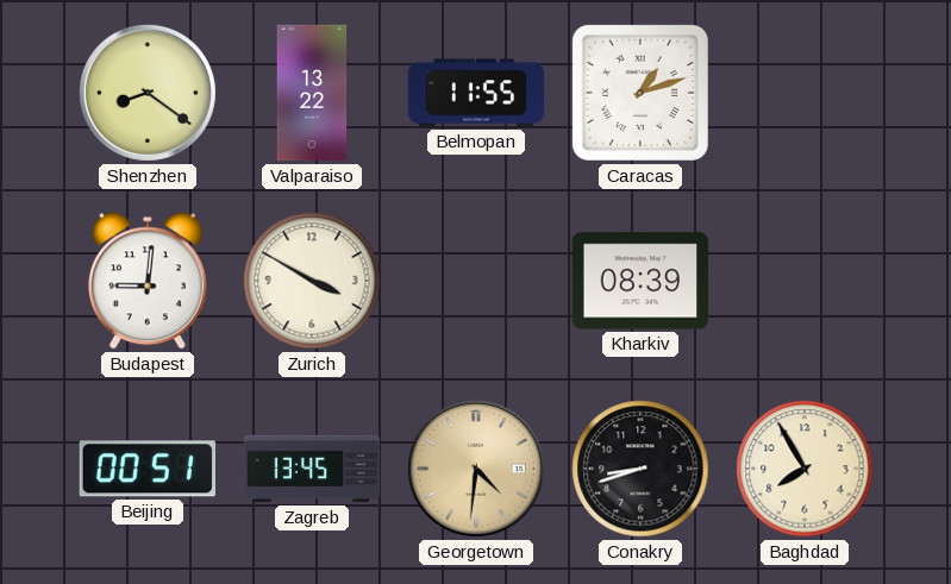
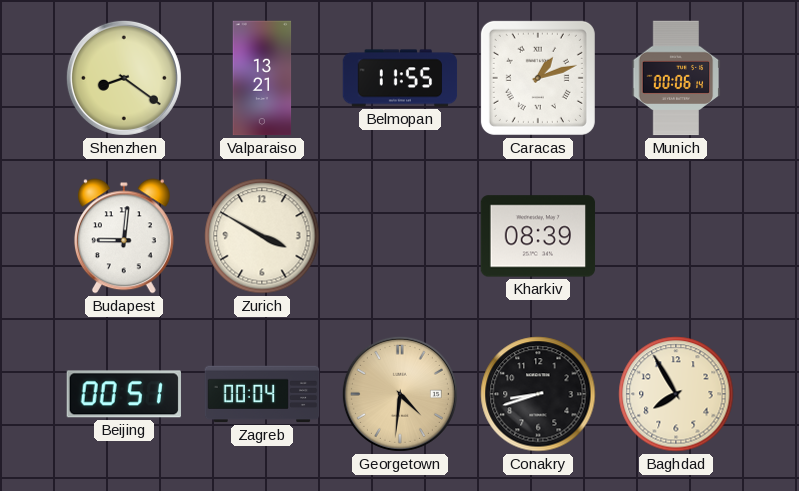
Valparaiso: 13:22 -> 13:21 (262, 78)
Munich: none -> 00:06 (676, 78)
Zagreb: 13:45 -> 00:04 (262, 394)
